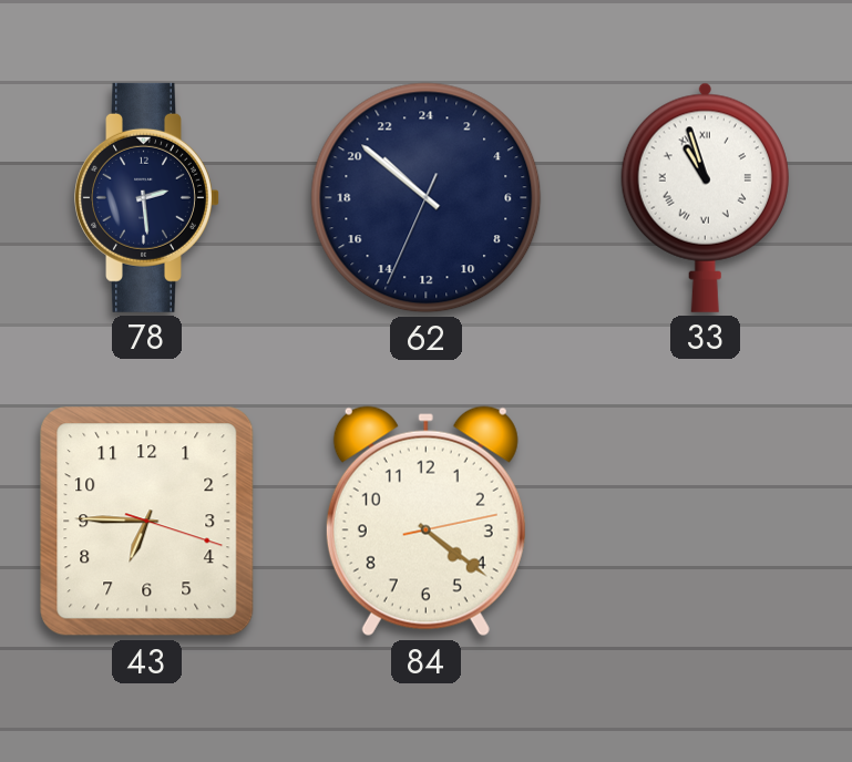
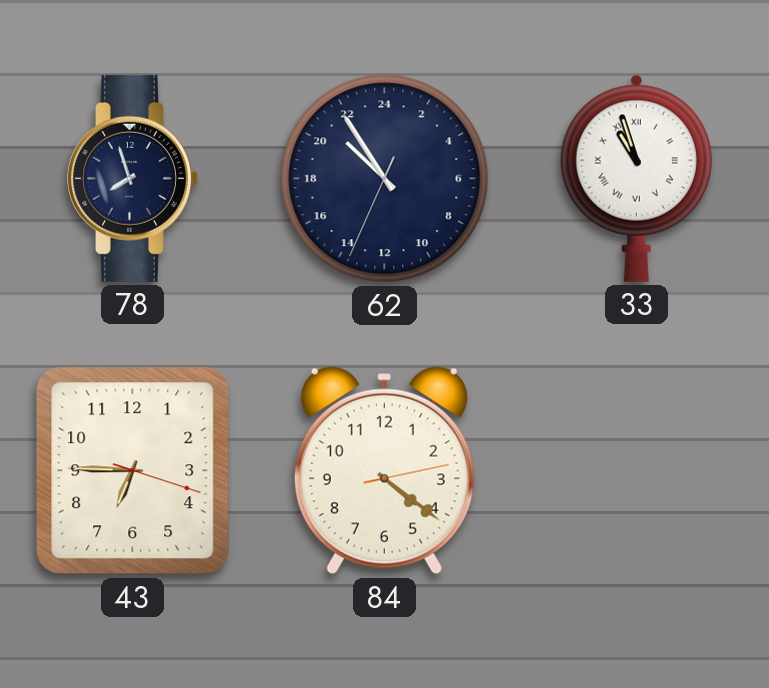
78: 2:29 -> 7:57 (133, 178)
62: 20:51 -> 20:54 (385, 179)
